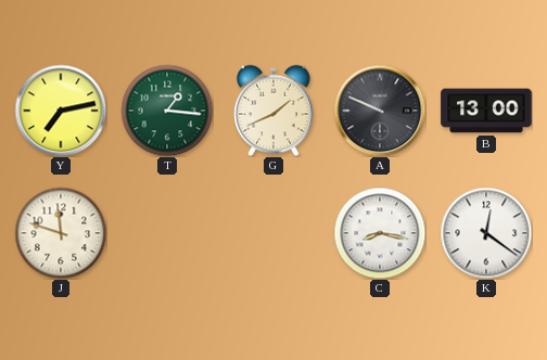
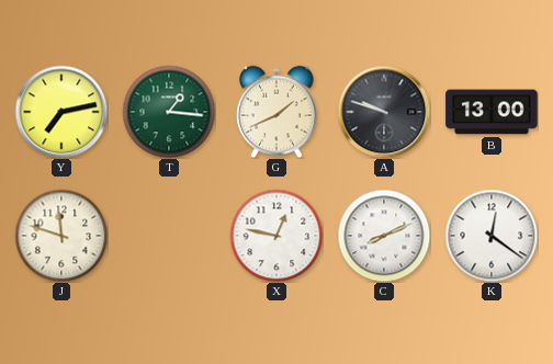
A: 9:49 -> 9:48 (384, 112)
X: none -> 12:47 (276, 236)
C: 8:17 -> 8:11 (384, 236)
